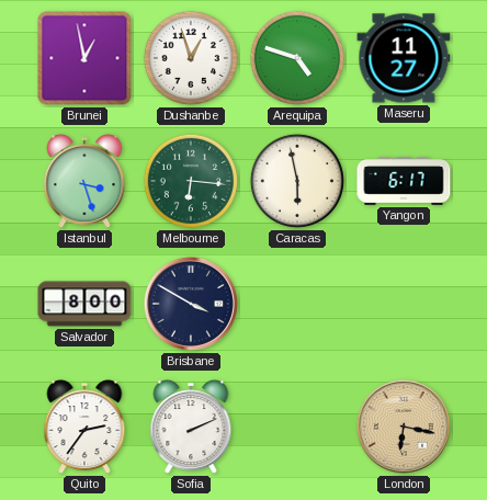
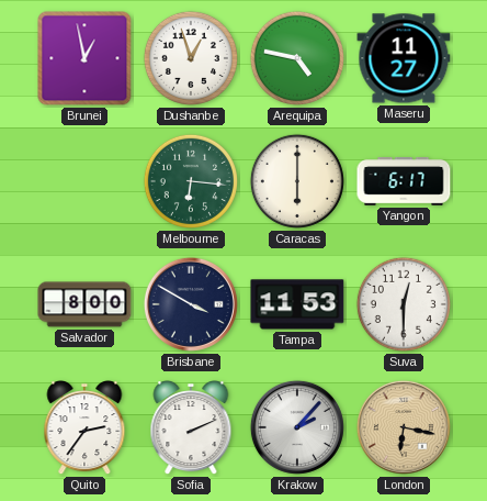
Arequipa: 4:48 -> 4:47 (297, 58)
Istanbul: 3:27 -> none (84, 182)
Caracas: 5:58 -> 6:00 (297, 181)
Tampa: none -> 11:53 (297, 304)
Suva: none -> 12:30 (404, 304)
Krakow: none -> 2:07 (297, 427)
